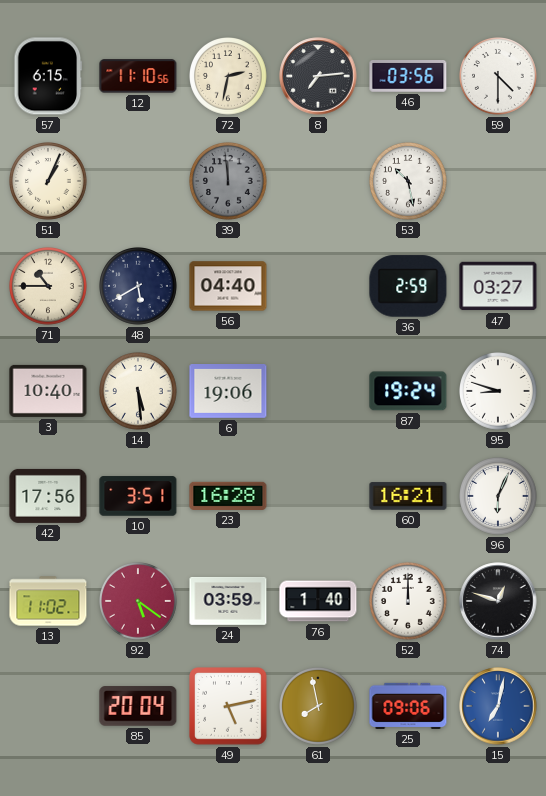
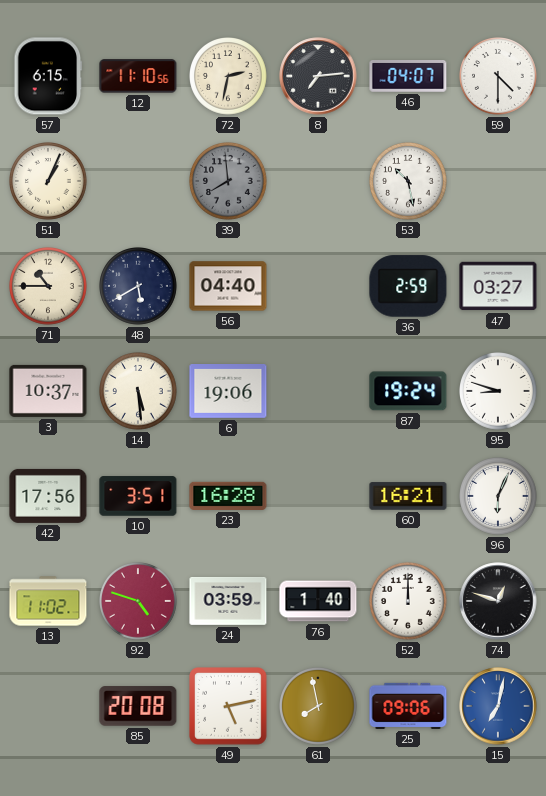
46: 03:56 -> 04:07 (408, 77)
39: 11:59 -> 7:59 (229, 182)
3: 10:40 -> 10:37 (48, 391)
92: 5:21 -> 4:48 (139, 602)
85: 20:04 -> 20:08 (138, 706)
